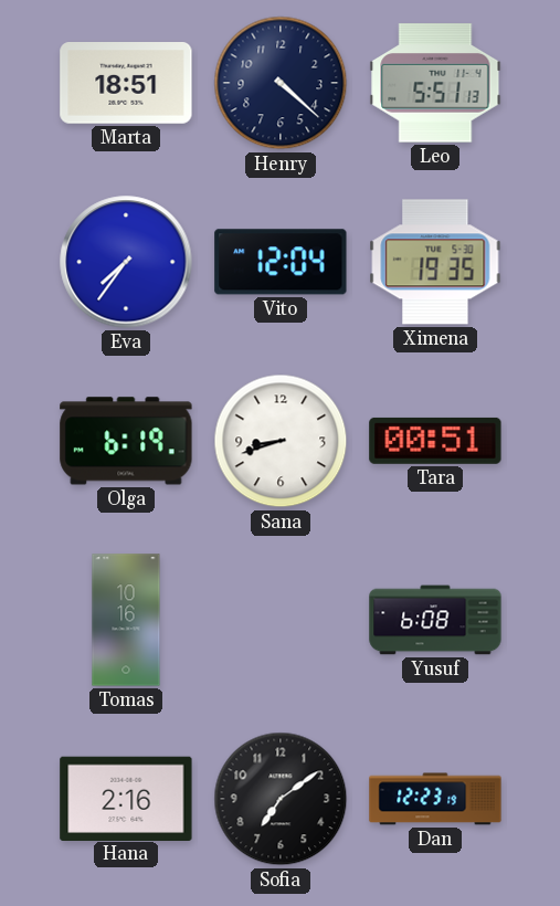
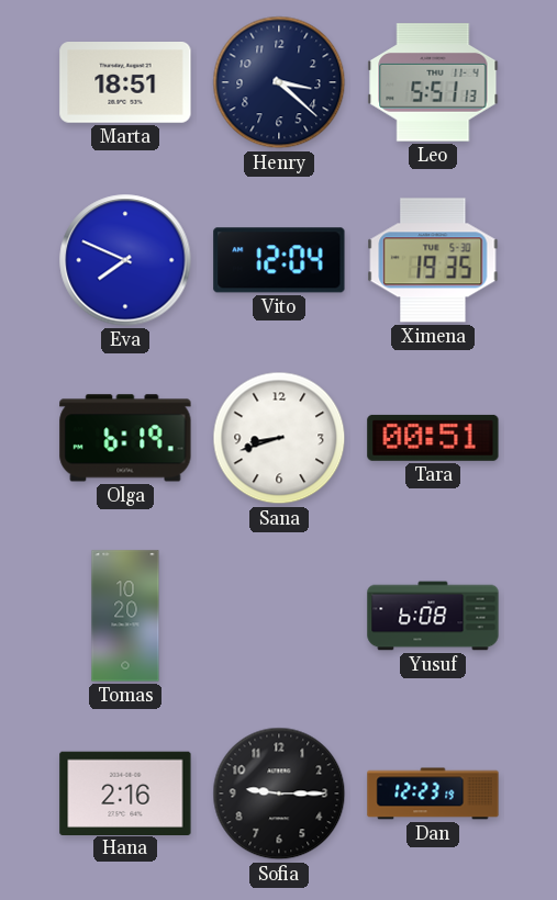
Henry: 4:22 -> 3:22 (279, 82)
Eva: 7:36 -> 7:49 (125, 260)
Tomas: 10:16 -> 10:20 (125, 616)
Sofia: 7:09 -> 9:15 (279, 794)
